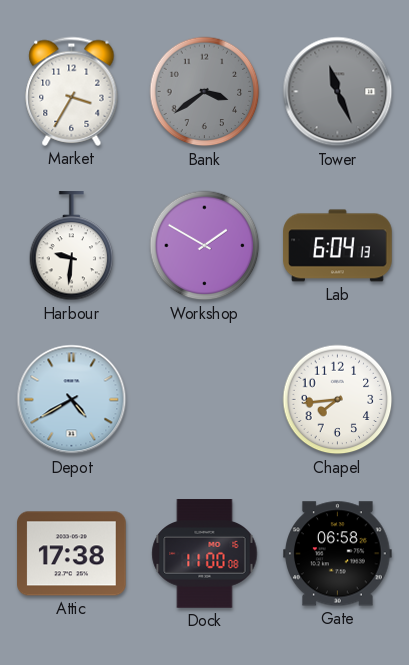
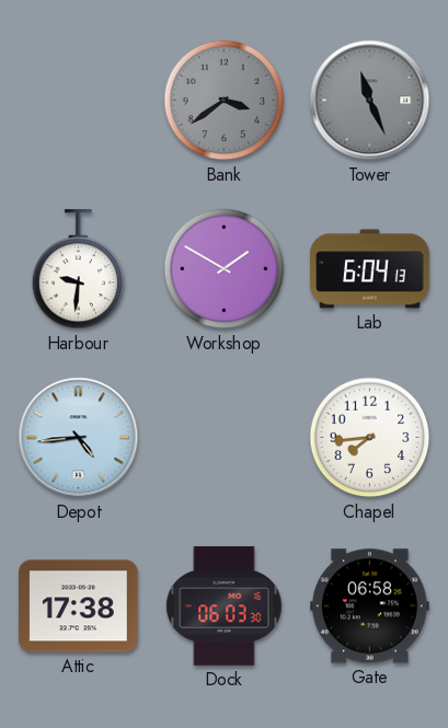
Market: 3:35 -> none (72, 91)
Depot: 4:40 -> 4:44 (79, 438)
Dock: 11:00 -> 06:03 (225, 606)
